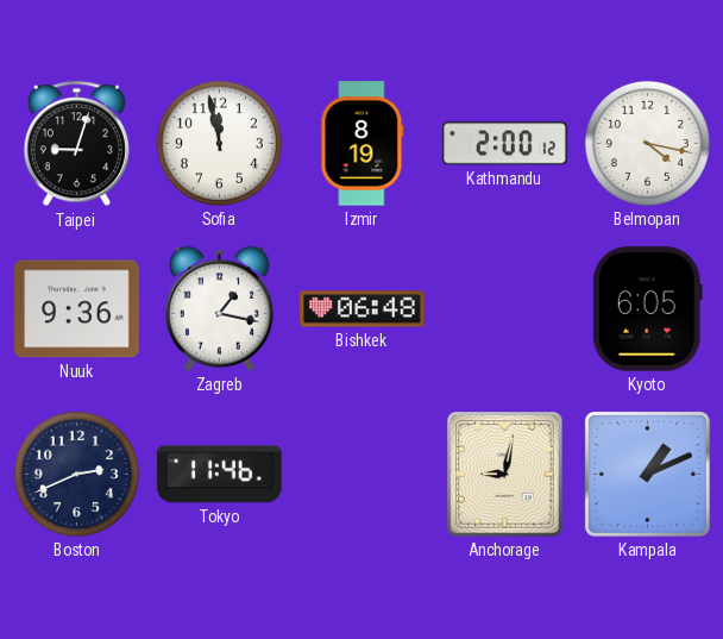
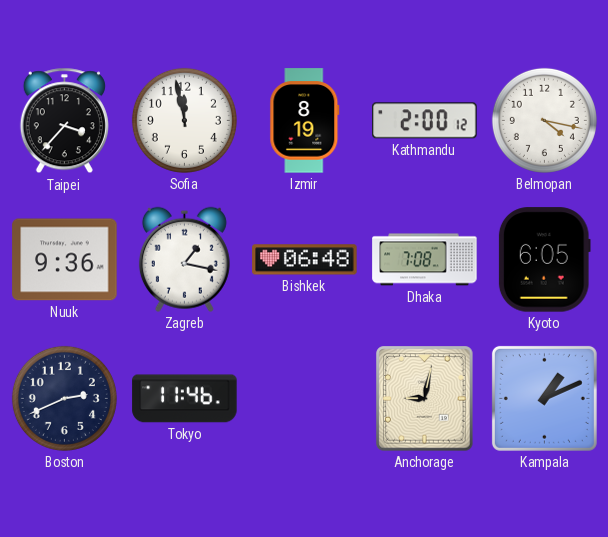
Taipei: 9:03 -> 3:37 (64, 121)
Dhaka: none -> 7:08 (425, 260)
